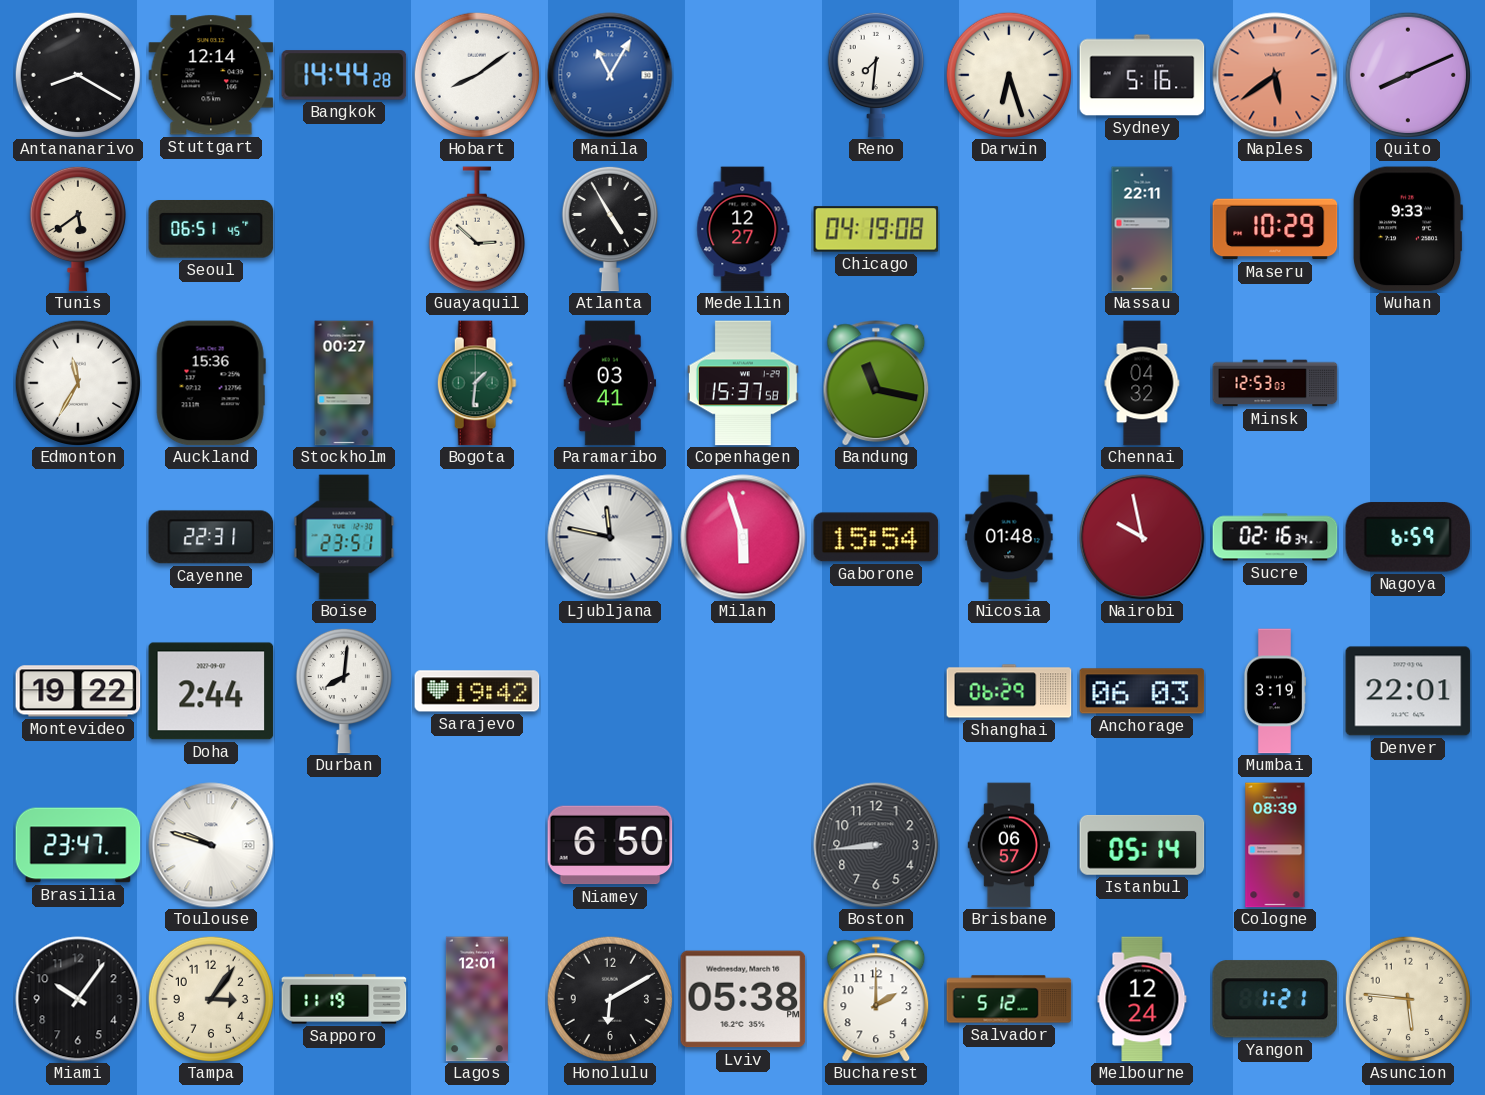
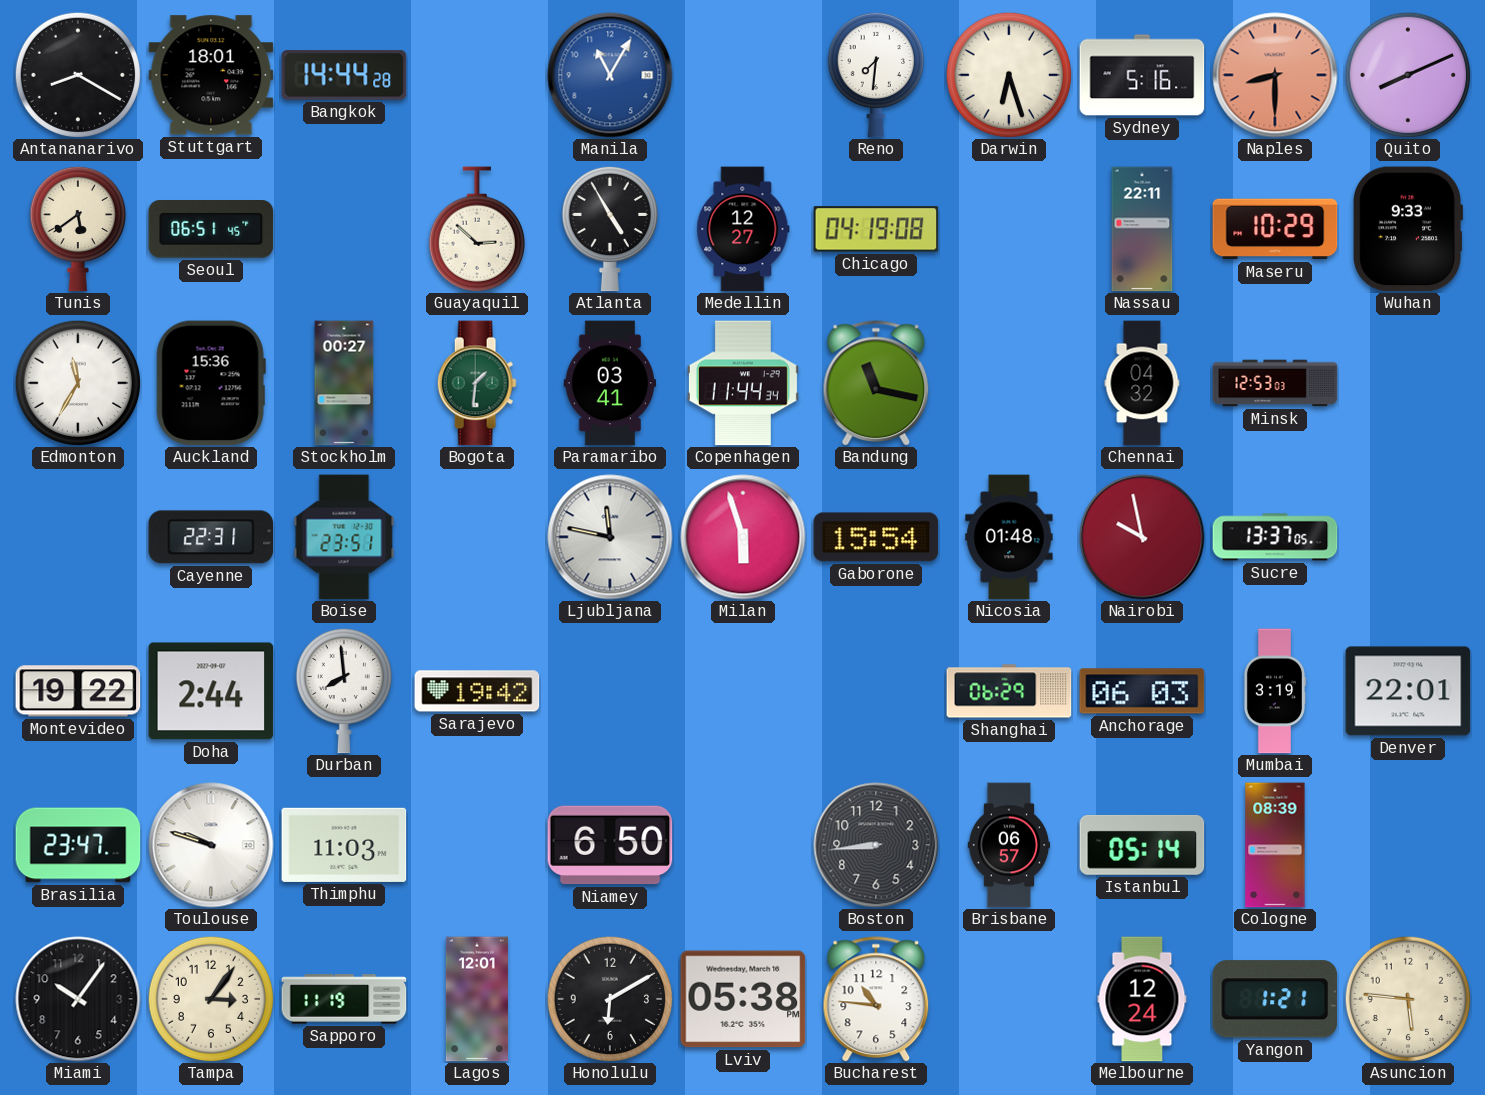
Stuttgart: 12:14 -> 18:01 (211, 75)
Hobart: 8:09 -> none (476, 74)
Naples: 5:39 -> 8:30 (1275, 75)
Copenhagen: 15:37 -> 11:44 (743, 383)
Sucre: 02:16 -> 13:37 (1275, 537)
Nagoya: 6:59 -> none (1408, 537)
Durban: 8:01 -> 7:59 (344, 691)
Thimphu: none -> 11:03 (344, 845)
Bucharest: 2:00 -> 10:46 (876, 999)
Salvador: 5:12 -> none (1009, 999)
